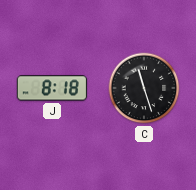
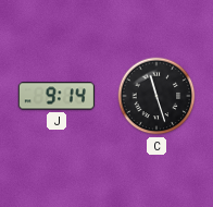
J: 8:18 -> 9:14 (57, 96)
